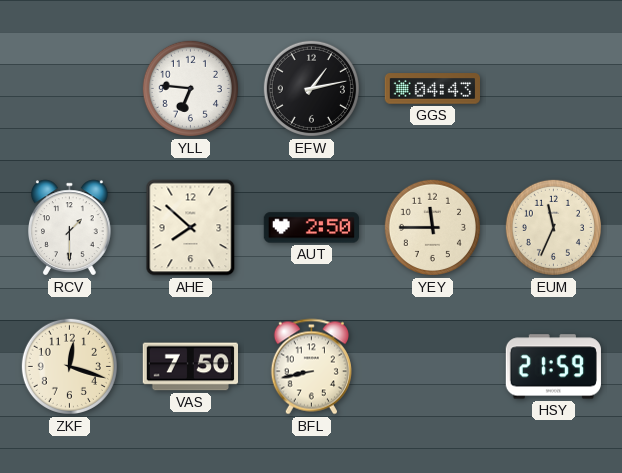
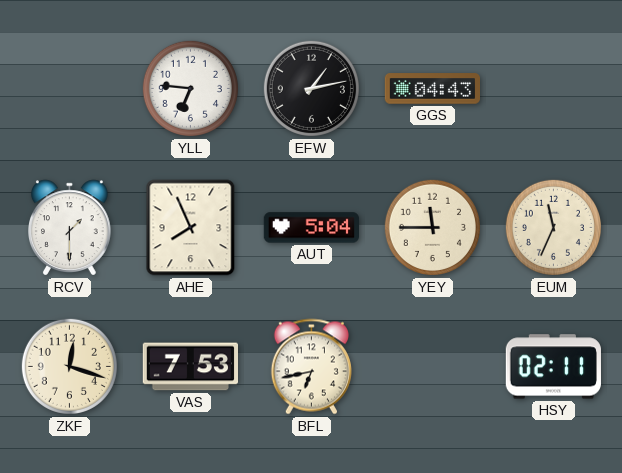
AHE: 7:52 -> 7:56 (191, 228)
AUT: 2:50 -> 5:04 (311, 228)
VAS: 7:50 -> 7:53 (190, 367)
BFL: 8:43 -> 6:43 (311, 367)
HSY: 21:59 -> 02:11 (553, 367)
